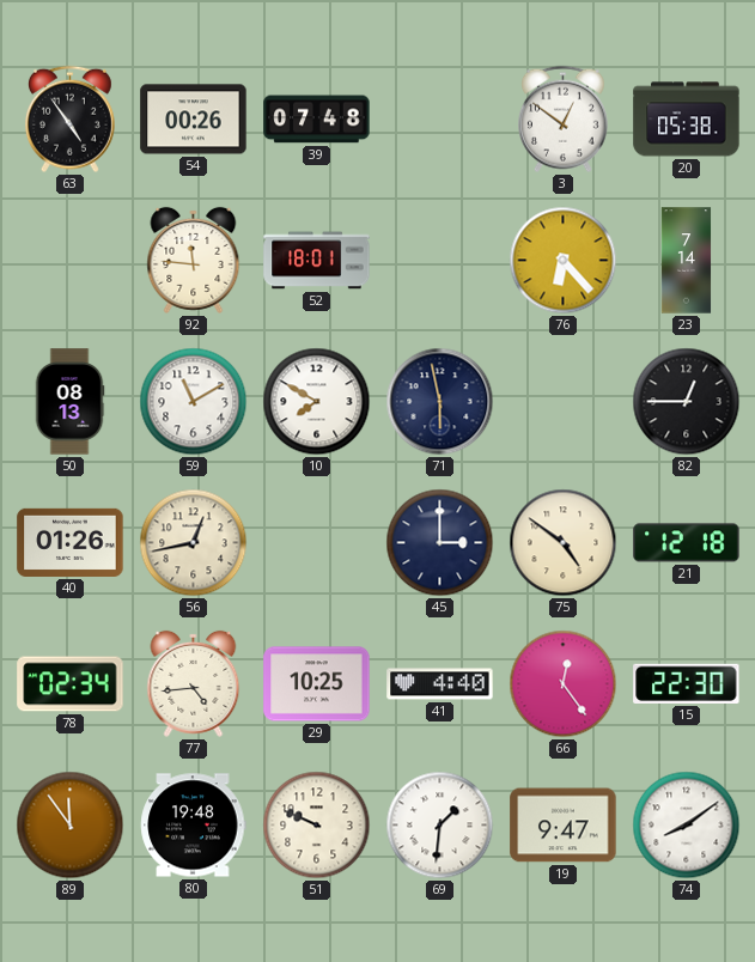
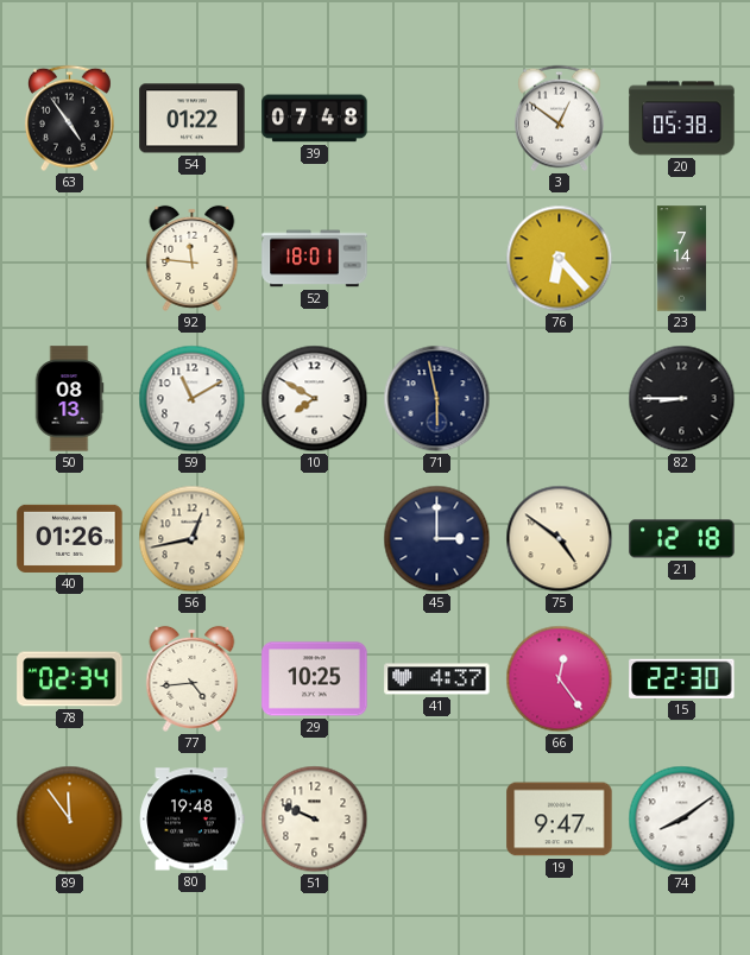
54: 00:26 -> 01:22 (193, 119)
82: 12:45 -> 8:45 (682, 399)
41: 4:40 -> 4:37 (437, 679)
69: 1:31 -> none (440, 826)
